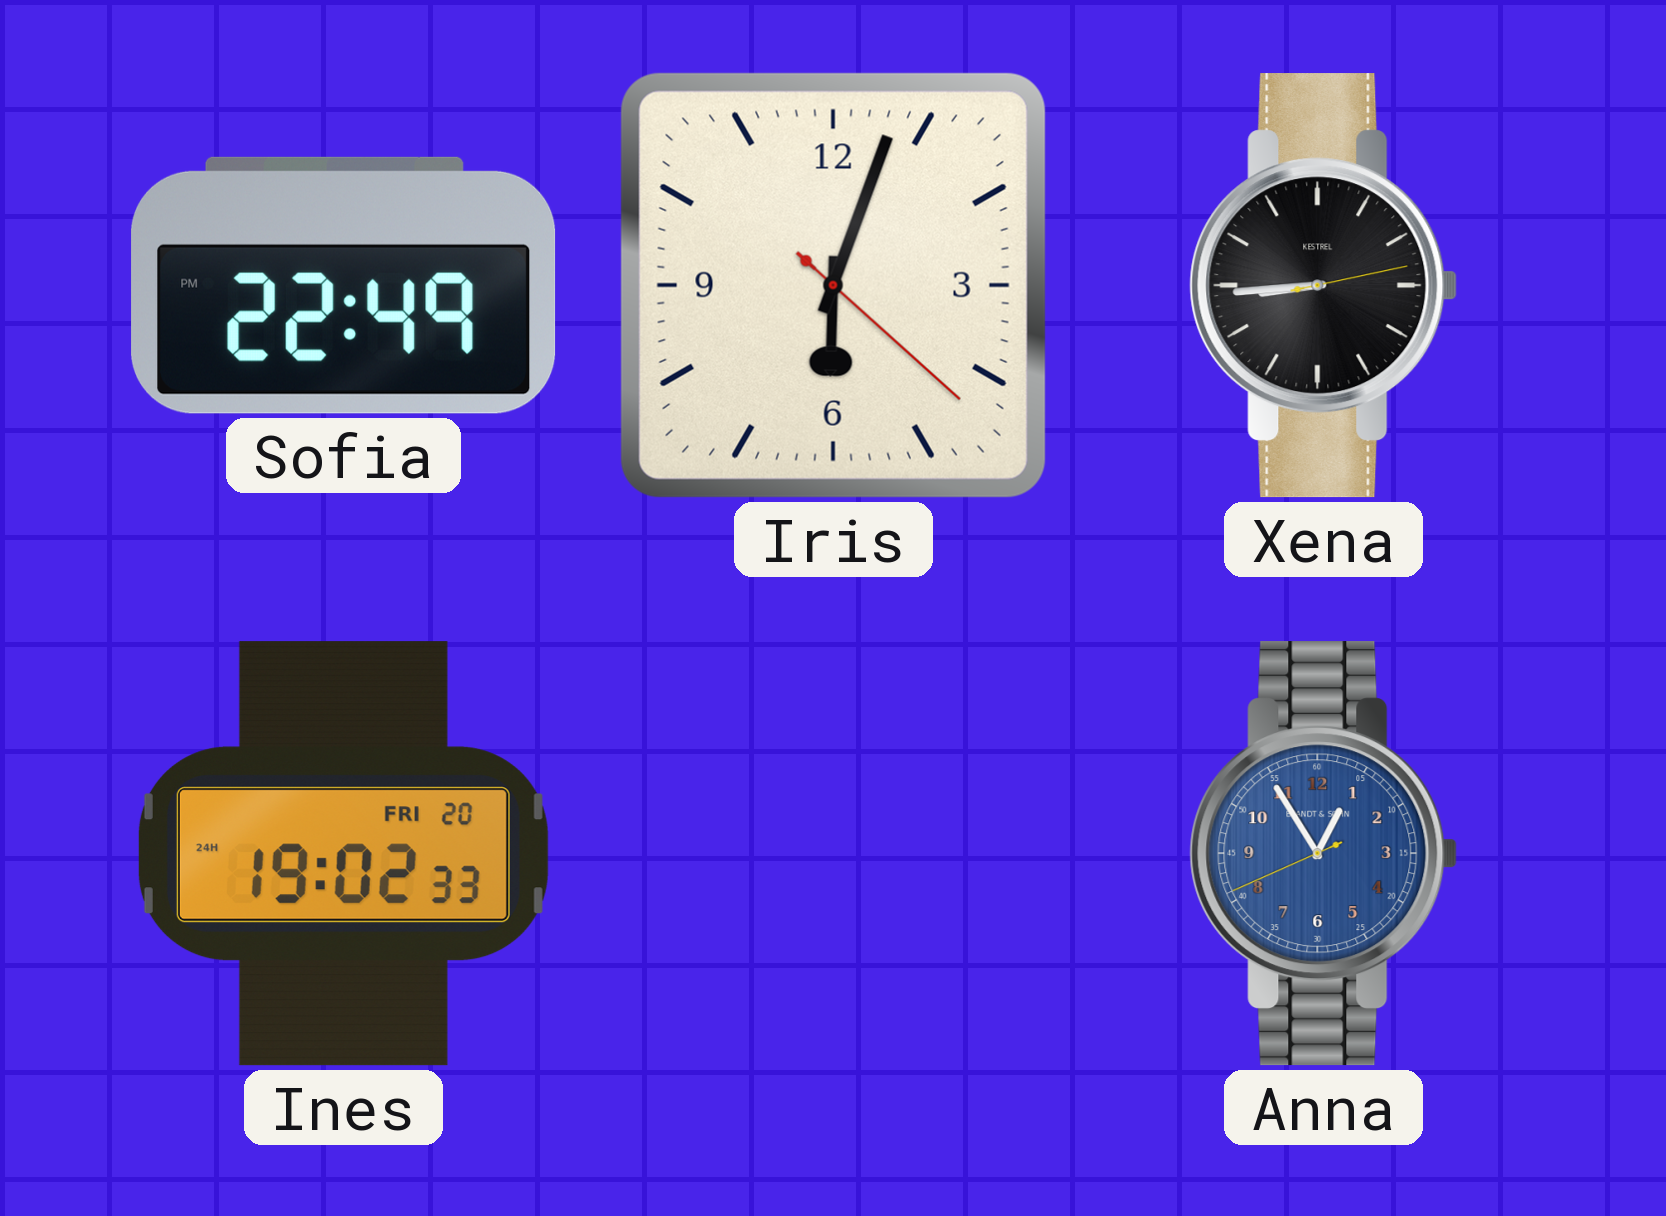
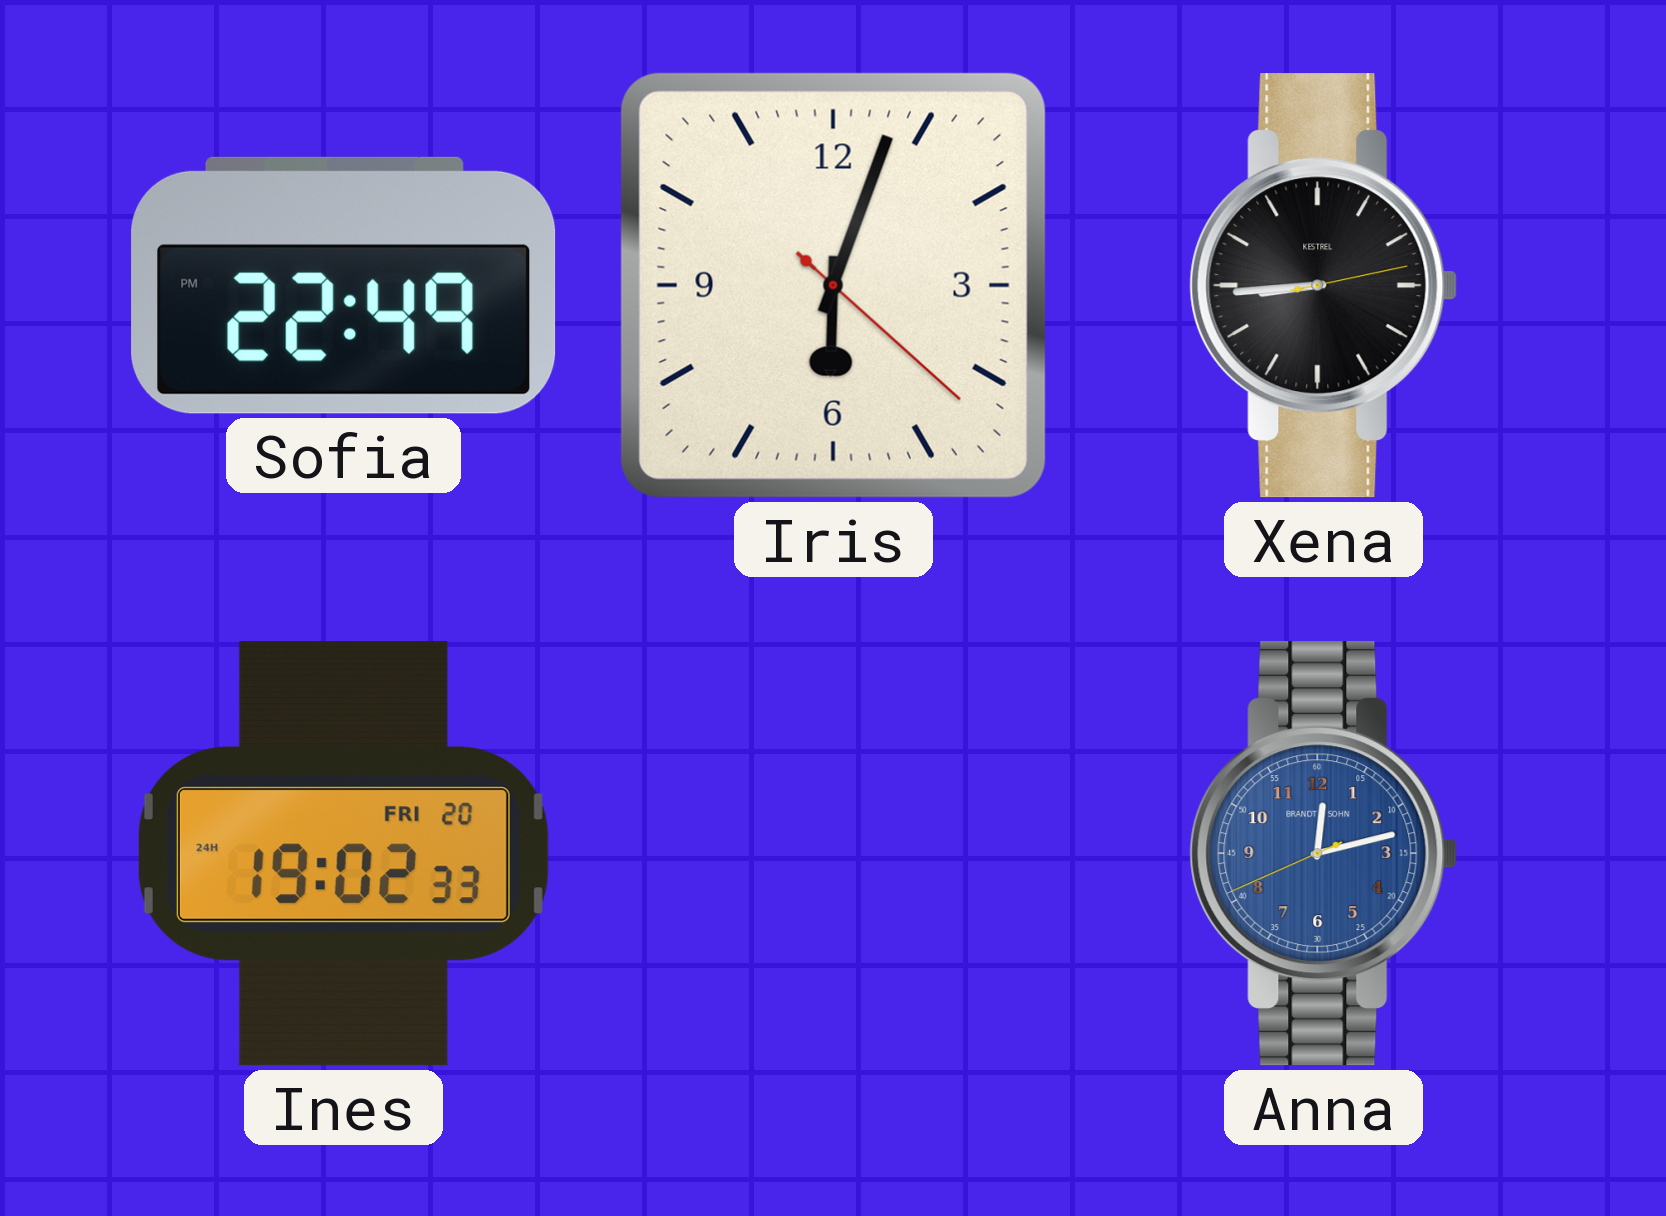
Anna: 12:54 -> 12:12 (1324, 854)
